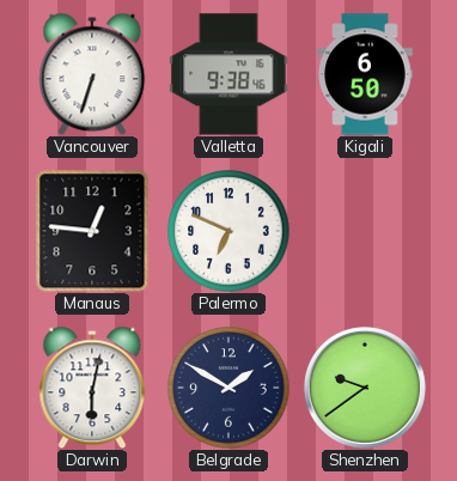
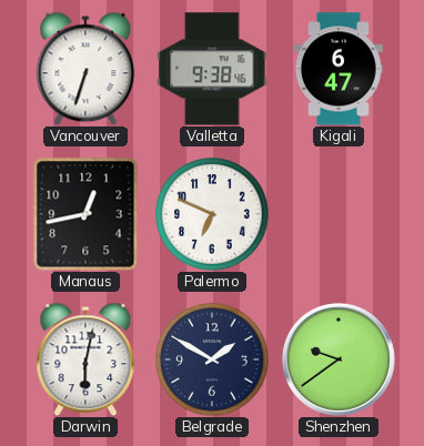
Kigali: 6:50 -> 6:47 (339, 69)
Manaus: 12:46 -> 12:43 (85, 214)
